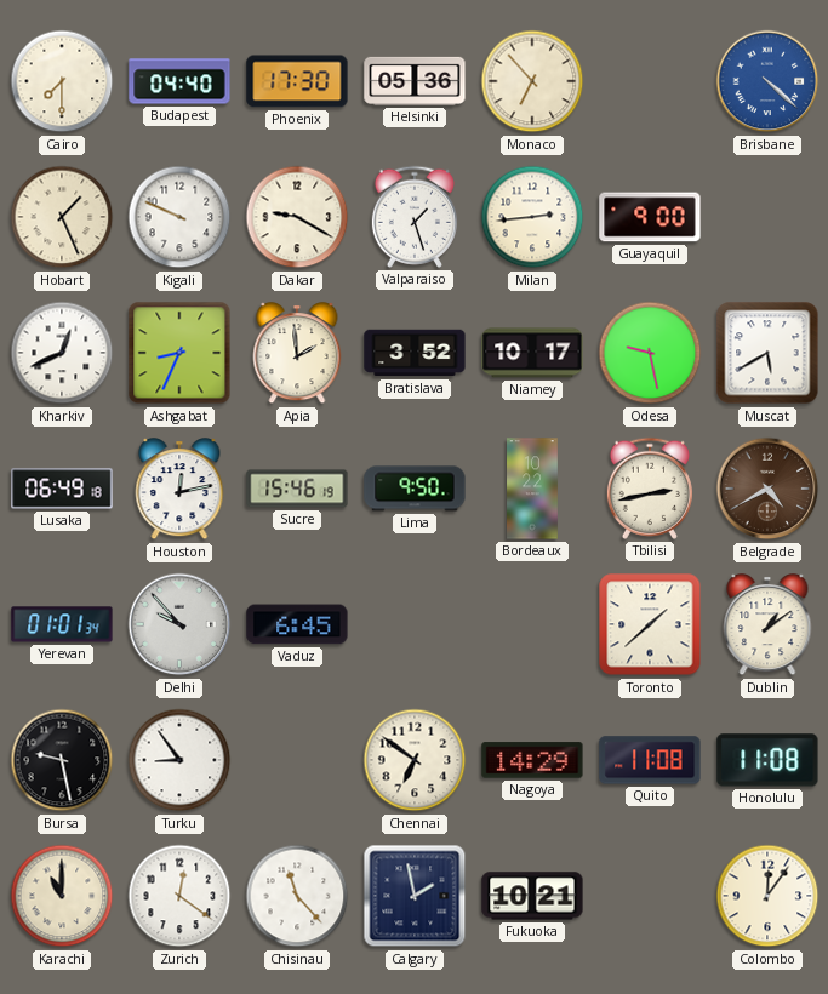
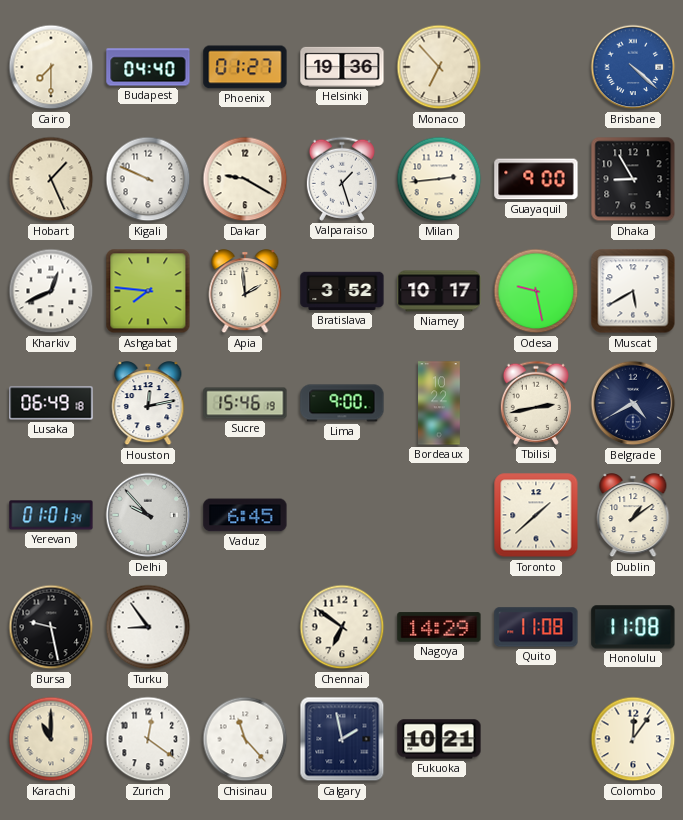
Phoenix: 17:30 -> 01:27 (245, 67)
Helsinki: 05:36 -> 19:36 (342, 67)
Dhaka: none -> 8:55 (633, 179)
Ashgabat: 8:34 -> 7:46 (148, 291)
Lima: 9:50 -> 9:00 (342, 403)
Belgrade dial: brown -> navy (633, 403)
